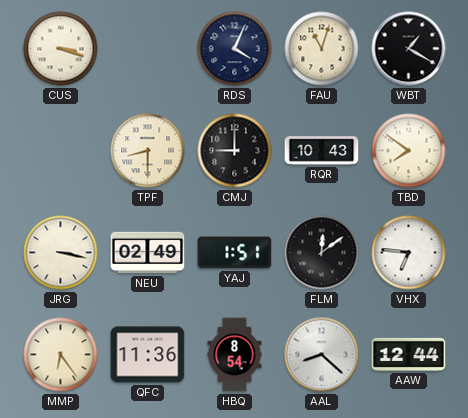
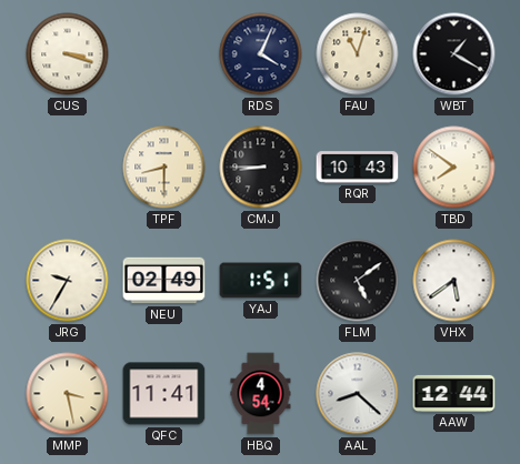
CMJ: 9:00 -> 8:45 (261, 168)
JRG: 3:17 -> 9:35 (68, 281)
FLM: 12:09 -> 5:09 (358, 281)
VHX: 6:46 -> 5:39 (454, 281)
MMP: 6:24 -> 3:28 (68, 394)
QFC: 11:36 -> 11:41 (164, 394)
HBQ: 8:54 -> 4:54 (261, 394)
